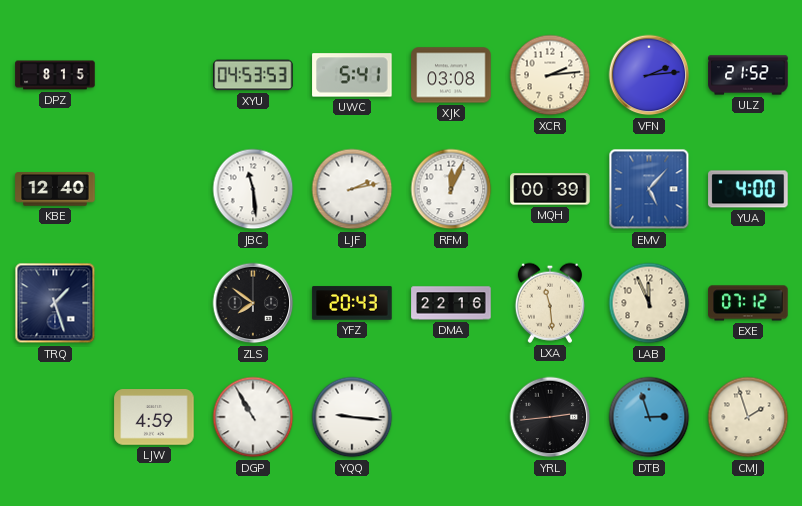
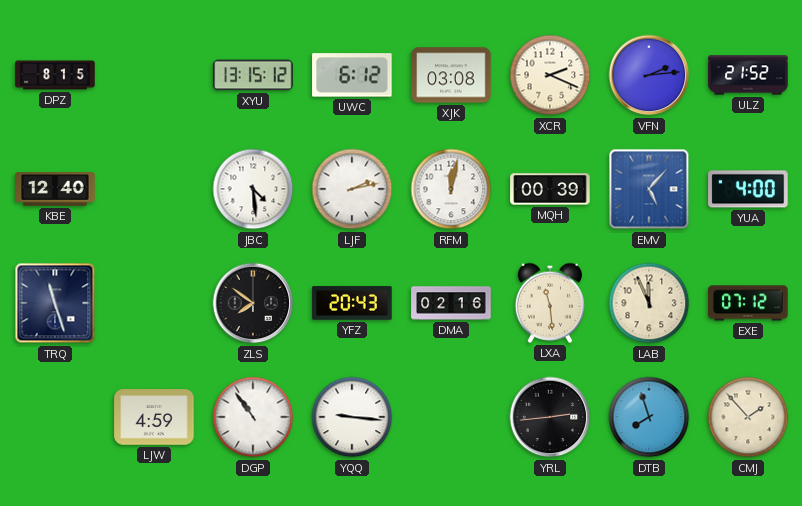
XYU: 04:53 -> 13:15 (253, 75)
UWC: 5:41 -> 6:12 (352, 75)
XCR: 2:14 -> 2:19 (550, 75)
JBC: 11:29 -> 4:29 (253, 189)
RFM: 12:04 -> 12:02 (451, 189)
TRQ: 1:27 -> 11:27 (55, 303)
DMA: 22:16 -> 02:16 (451, 303)
DGP: 10:55 -> 10:54 (253, 417)
DTB: 2:57 -> 7:57 (649, 417)
CMJ: 1:57 -> 1:53 (748, 417)
